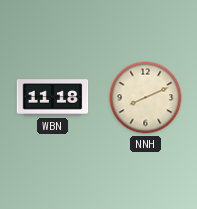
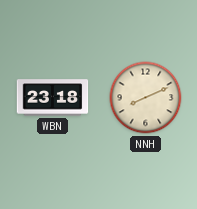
WBN: 11:18 -> 23:18 (53, 98)
